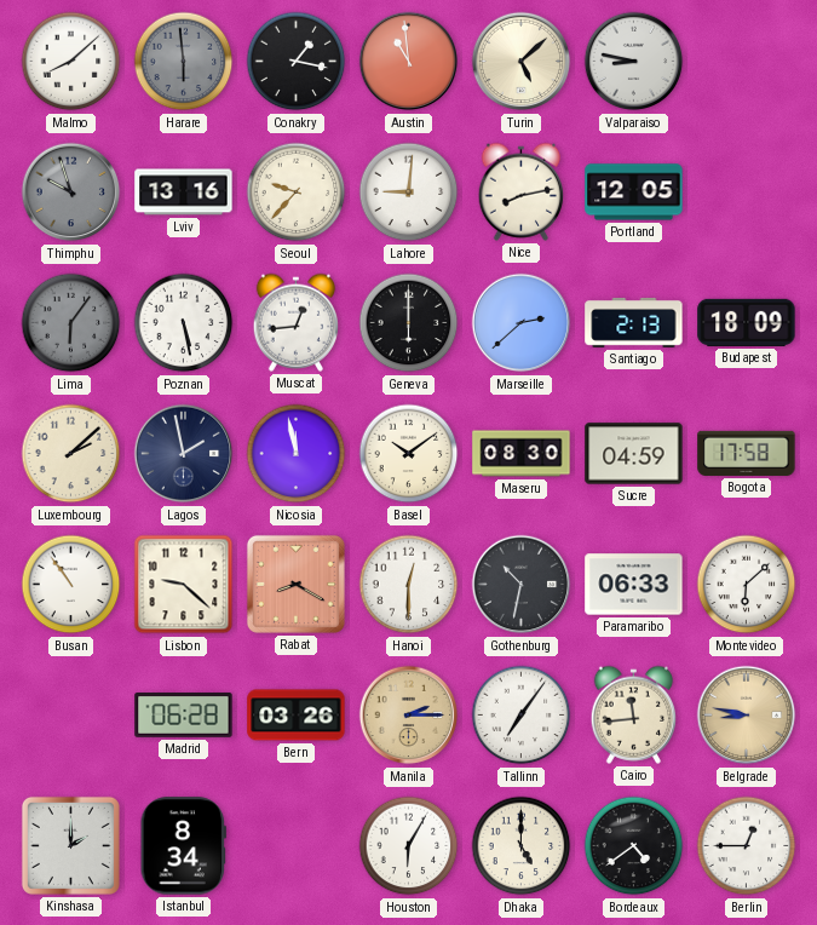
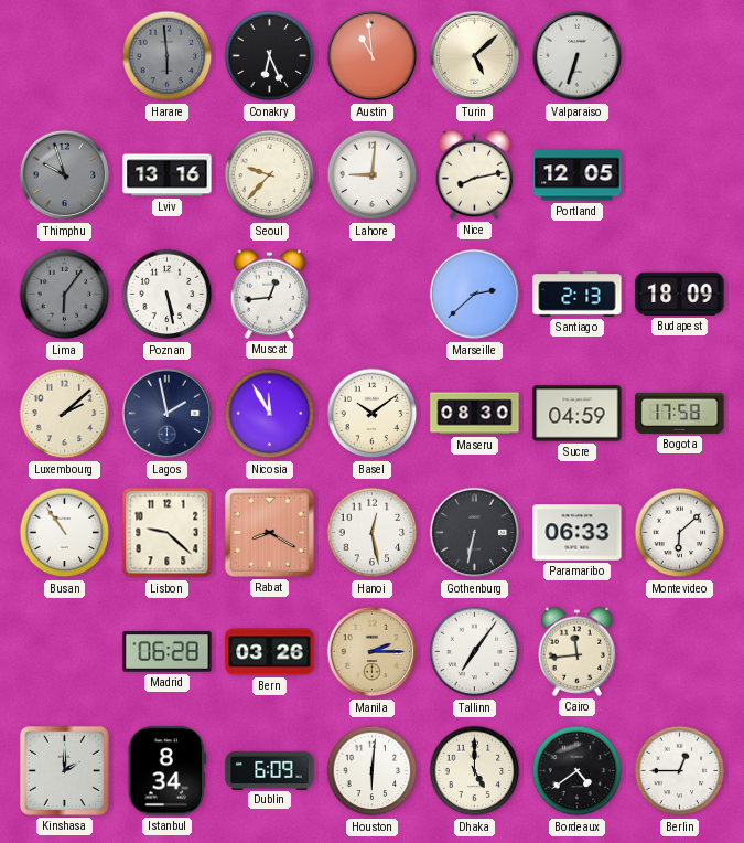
Malmo: 8:08 -> none (71, 62)
Conakry: 1:17 -> 6:26 (270, 56)
Valparaiso: 8:47 -> 6:33 (578, 56)
Geneva: 6:00 -> none (409, 323)
Nicosia: 11:58 -> 11:55 (270, 414)
Hanoi: 12:30 -> 12:28 (373, 533)
Gothenburg: 10:32 -> 6:32 (475, 533)
Belgrade: 8:47 -> none (747, 716)
Dublin: none -> 6:09 (270, 770)
Houston: 6:05 -> 6:01 (373, 771)
